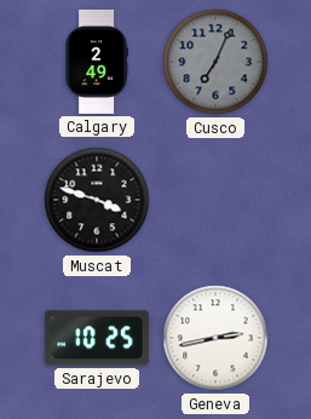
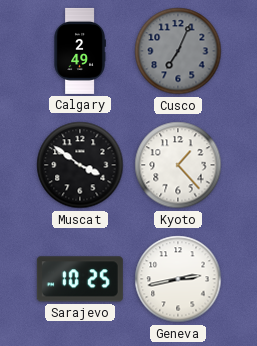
Muscat: 3:48 -> 3:51 (80, 165)
Kyoto: none -> 1:23 (178, 165)
